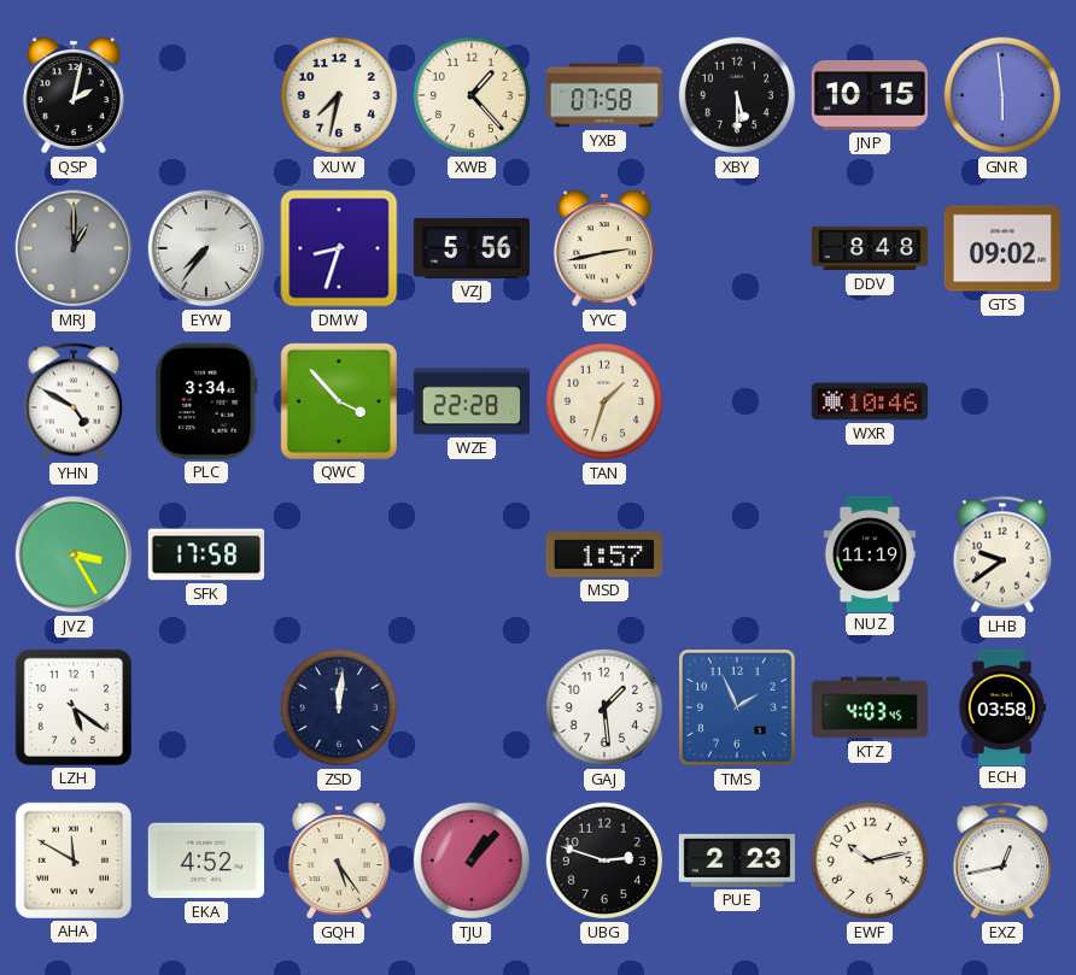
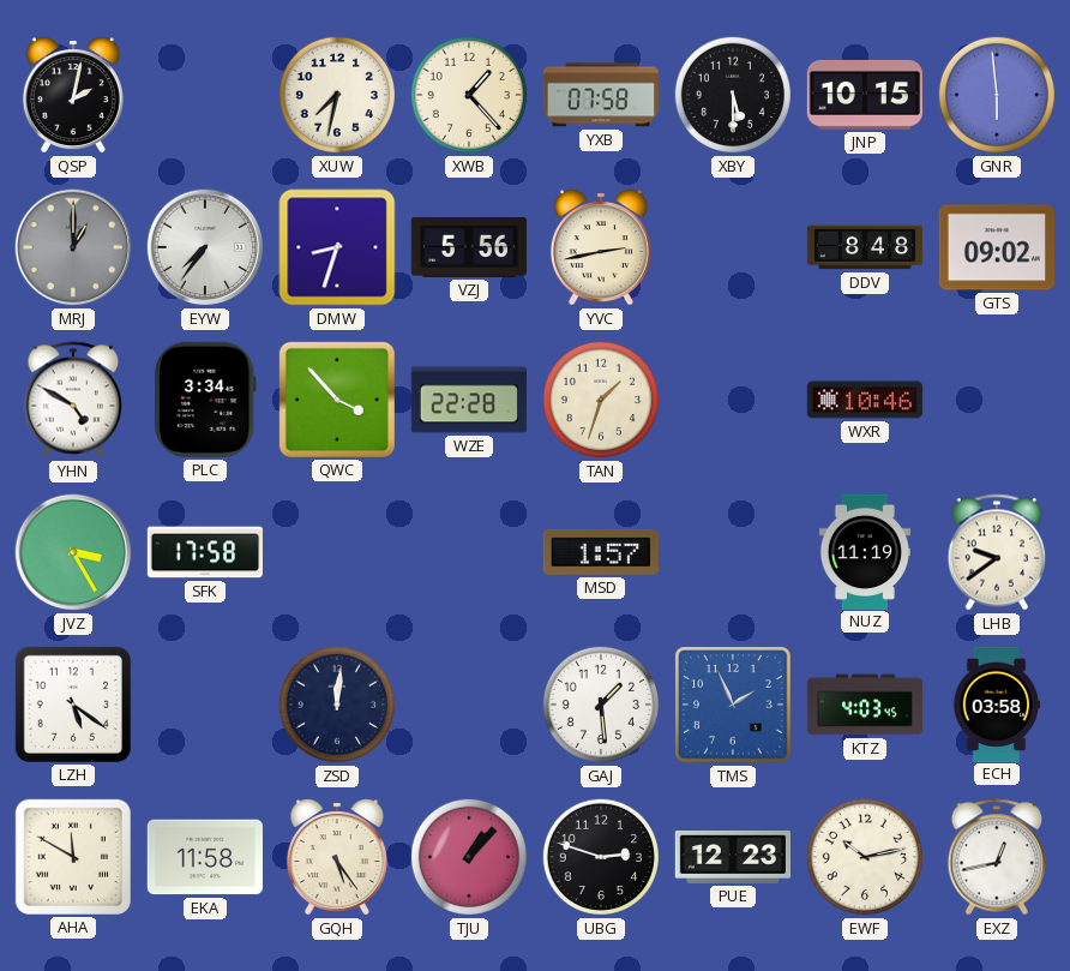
EKA: 4:52 -> 11:58 (205, 857)
PUE: 2:23 -> 12:23 (732, 857)
